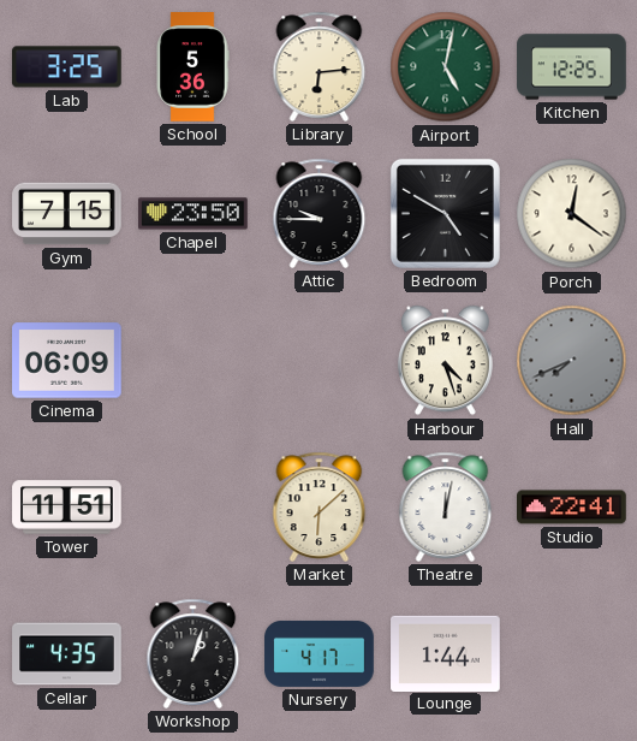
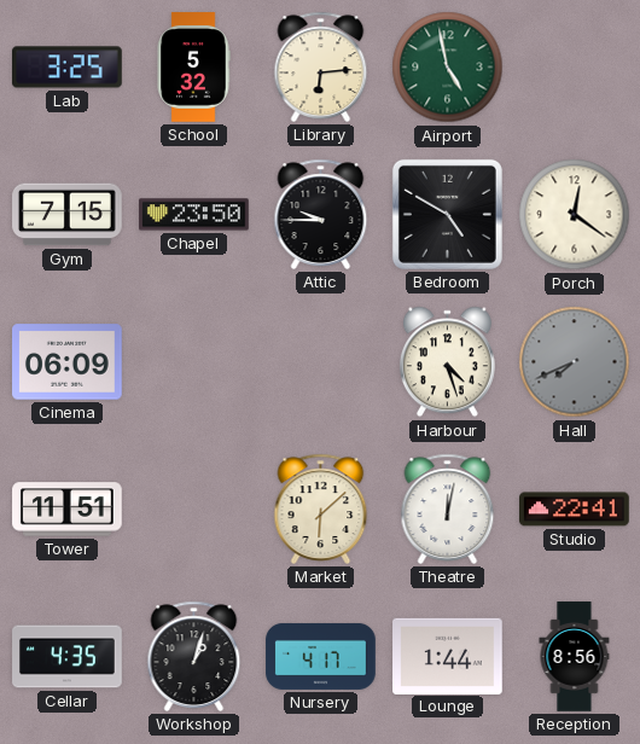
School: 5:36 -> 5:32 (193, 68)
Airport: 5:02 -> 4:58 (448, 68)
Kitchen: 12:25 -> none (572, 67)
Reception: none -> 8:56 (575, 657)
